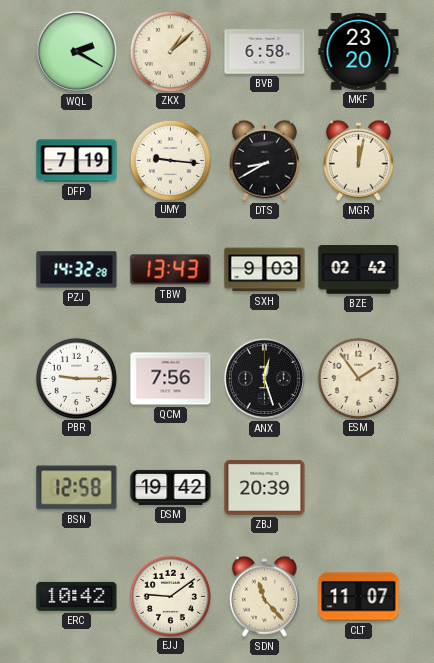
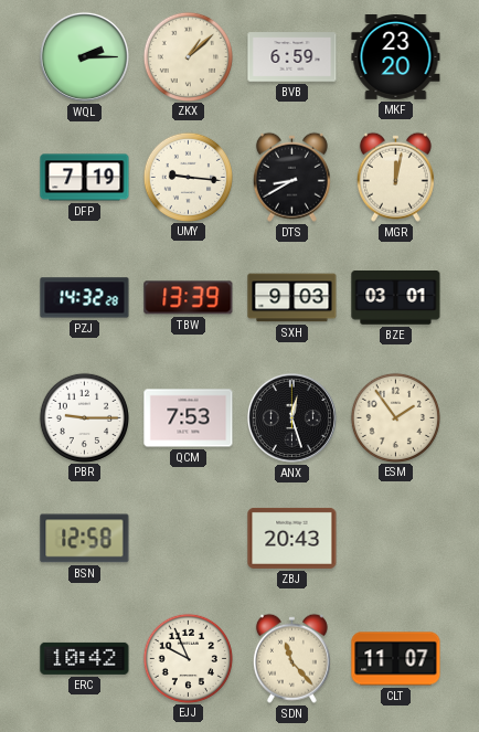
WQL: 2:20 -> 2:15 (84, 56)
BVB: 6:58 -> 6:59 (292, 57)
TBW: 13:43 -> 13:39 (189, 298)
BZE: 02:42 -> 03:01 (396, 298)
QCM: 7:56 -> 7:53 (189, 418)
DSM: 19:42 -> none (171, 487)
ZBJ: 20:39 -> 20:43 (292, 538)
EJJ: 9:09 -> 9:56 (188, 658)
